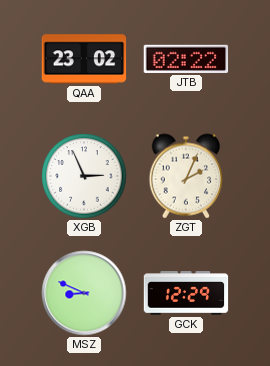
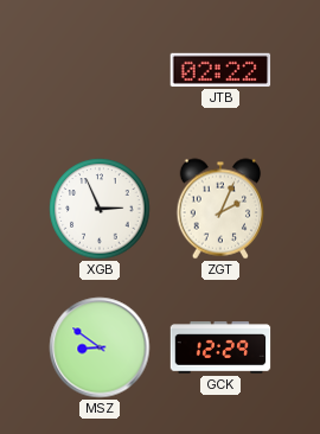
QAA: 23:02 -> none (84, 59)
MSZ: 8:49 -> 8:51 (100, 347)
